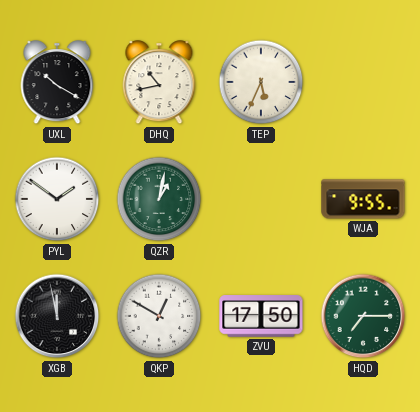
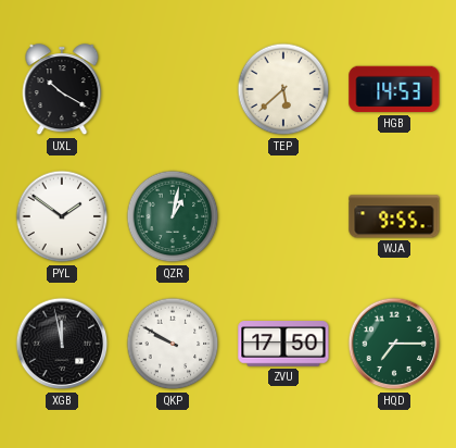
DHQ: 10:43 -> none (159, 83)
TEP: 5:34 -> 5:38 (283, 89)
HGB: none -> 14:53 (394, 89)
QKP: 12:50 -> 9:50 (173, 344)
